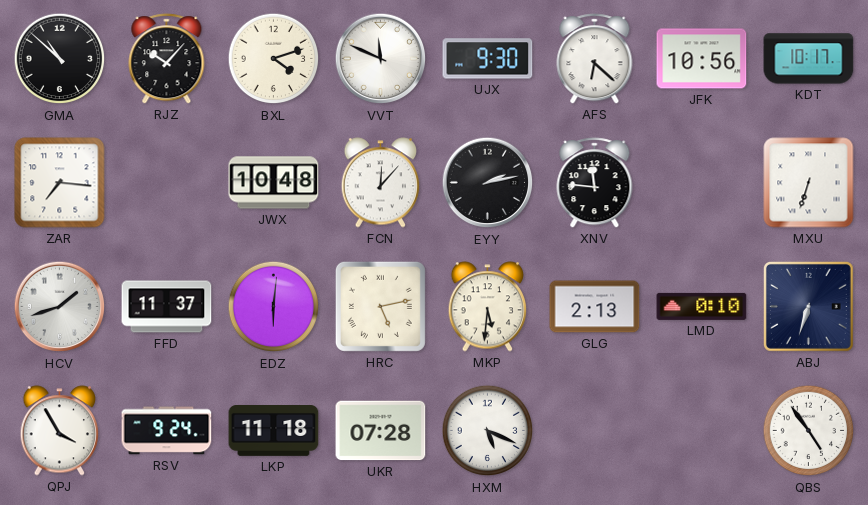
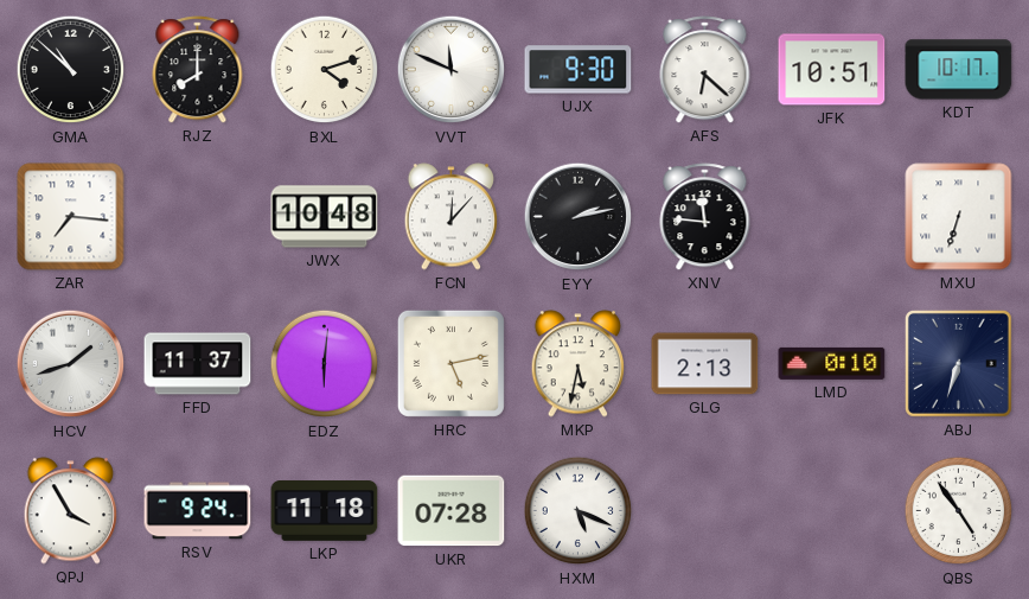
RJZ: 10:07 -> 8:00 (198, 70)
JFK: 10:56 -> 10:51 (832, 70)
MKP: 5:31 -> 5:32 (579, 364)
